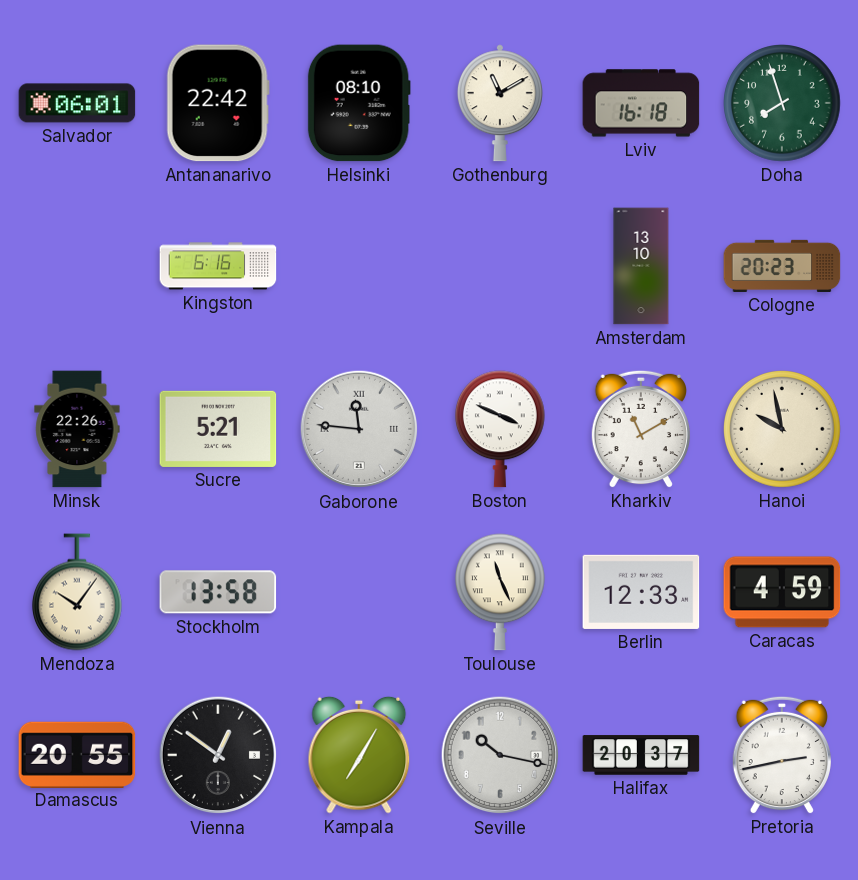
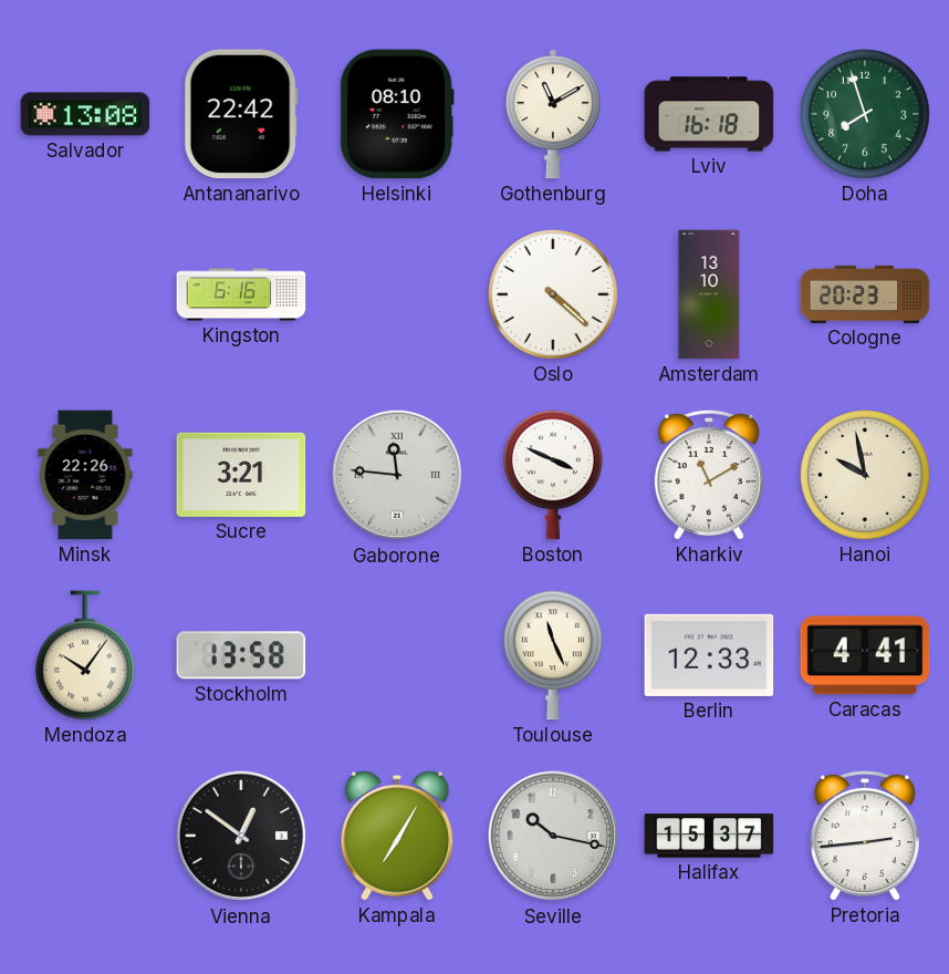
Salvador: 06:01 -> 13:08 (85, 114)
Oslo: none -> 4:22 (554, 296)
Sucre: 5:21 -> 3:21 (241, 475)
Caracas: 4:59 -> 4:41 (865, 655)
Damascus: 20:55 -> none (77, 754)
Halifax: 20:37 -> 15:37 (709, 836)
Pretoria: 2:43 -> 2:44 (865, 836)
